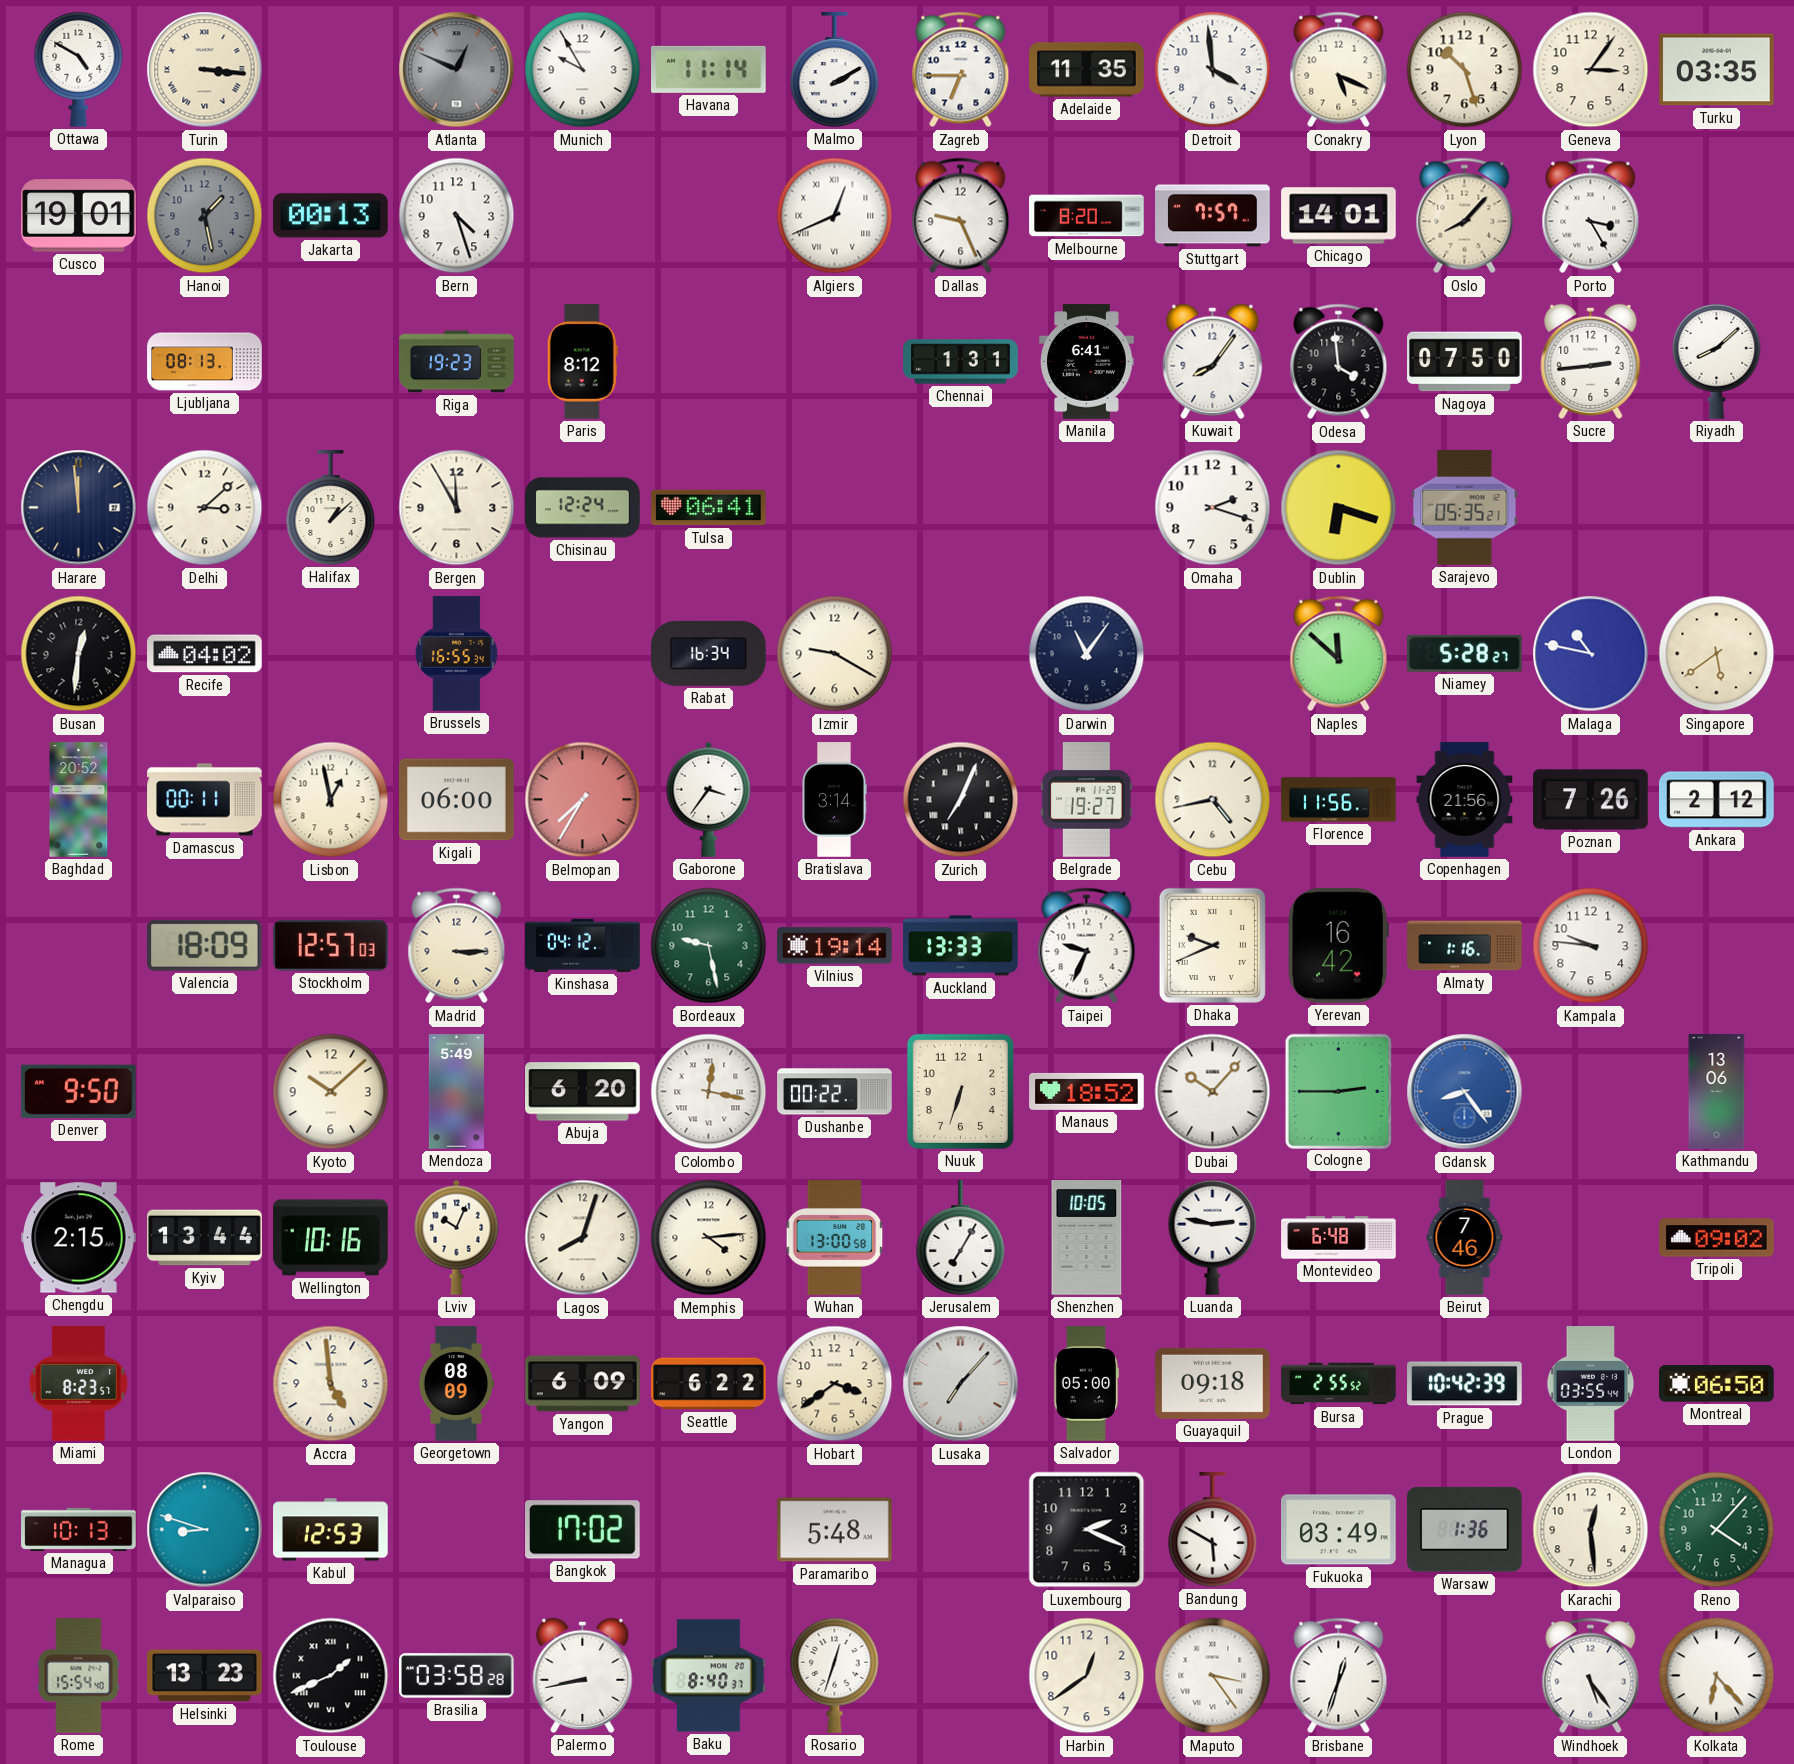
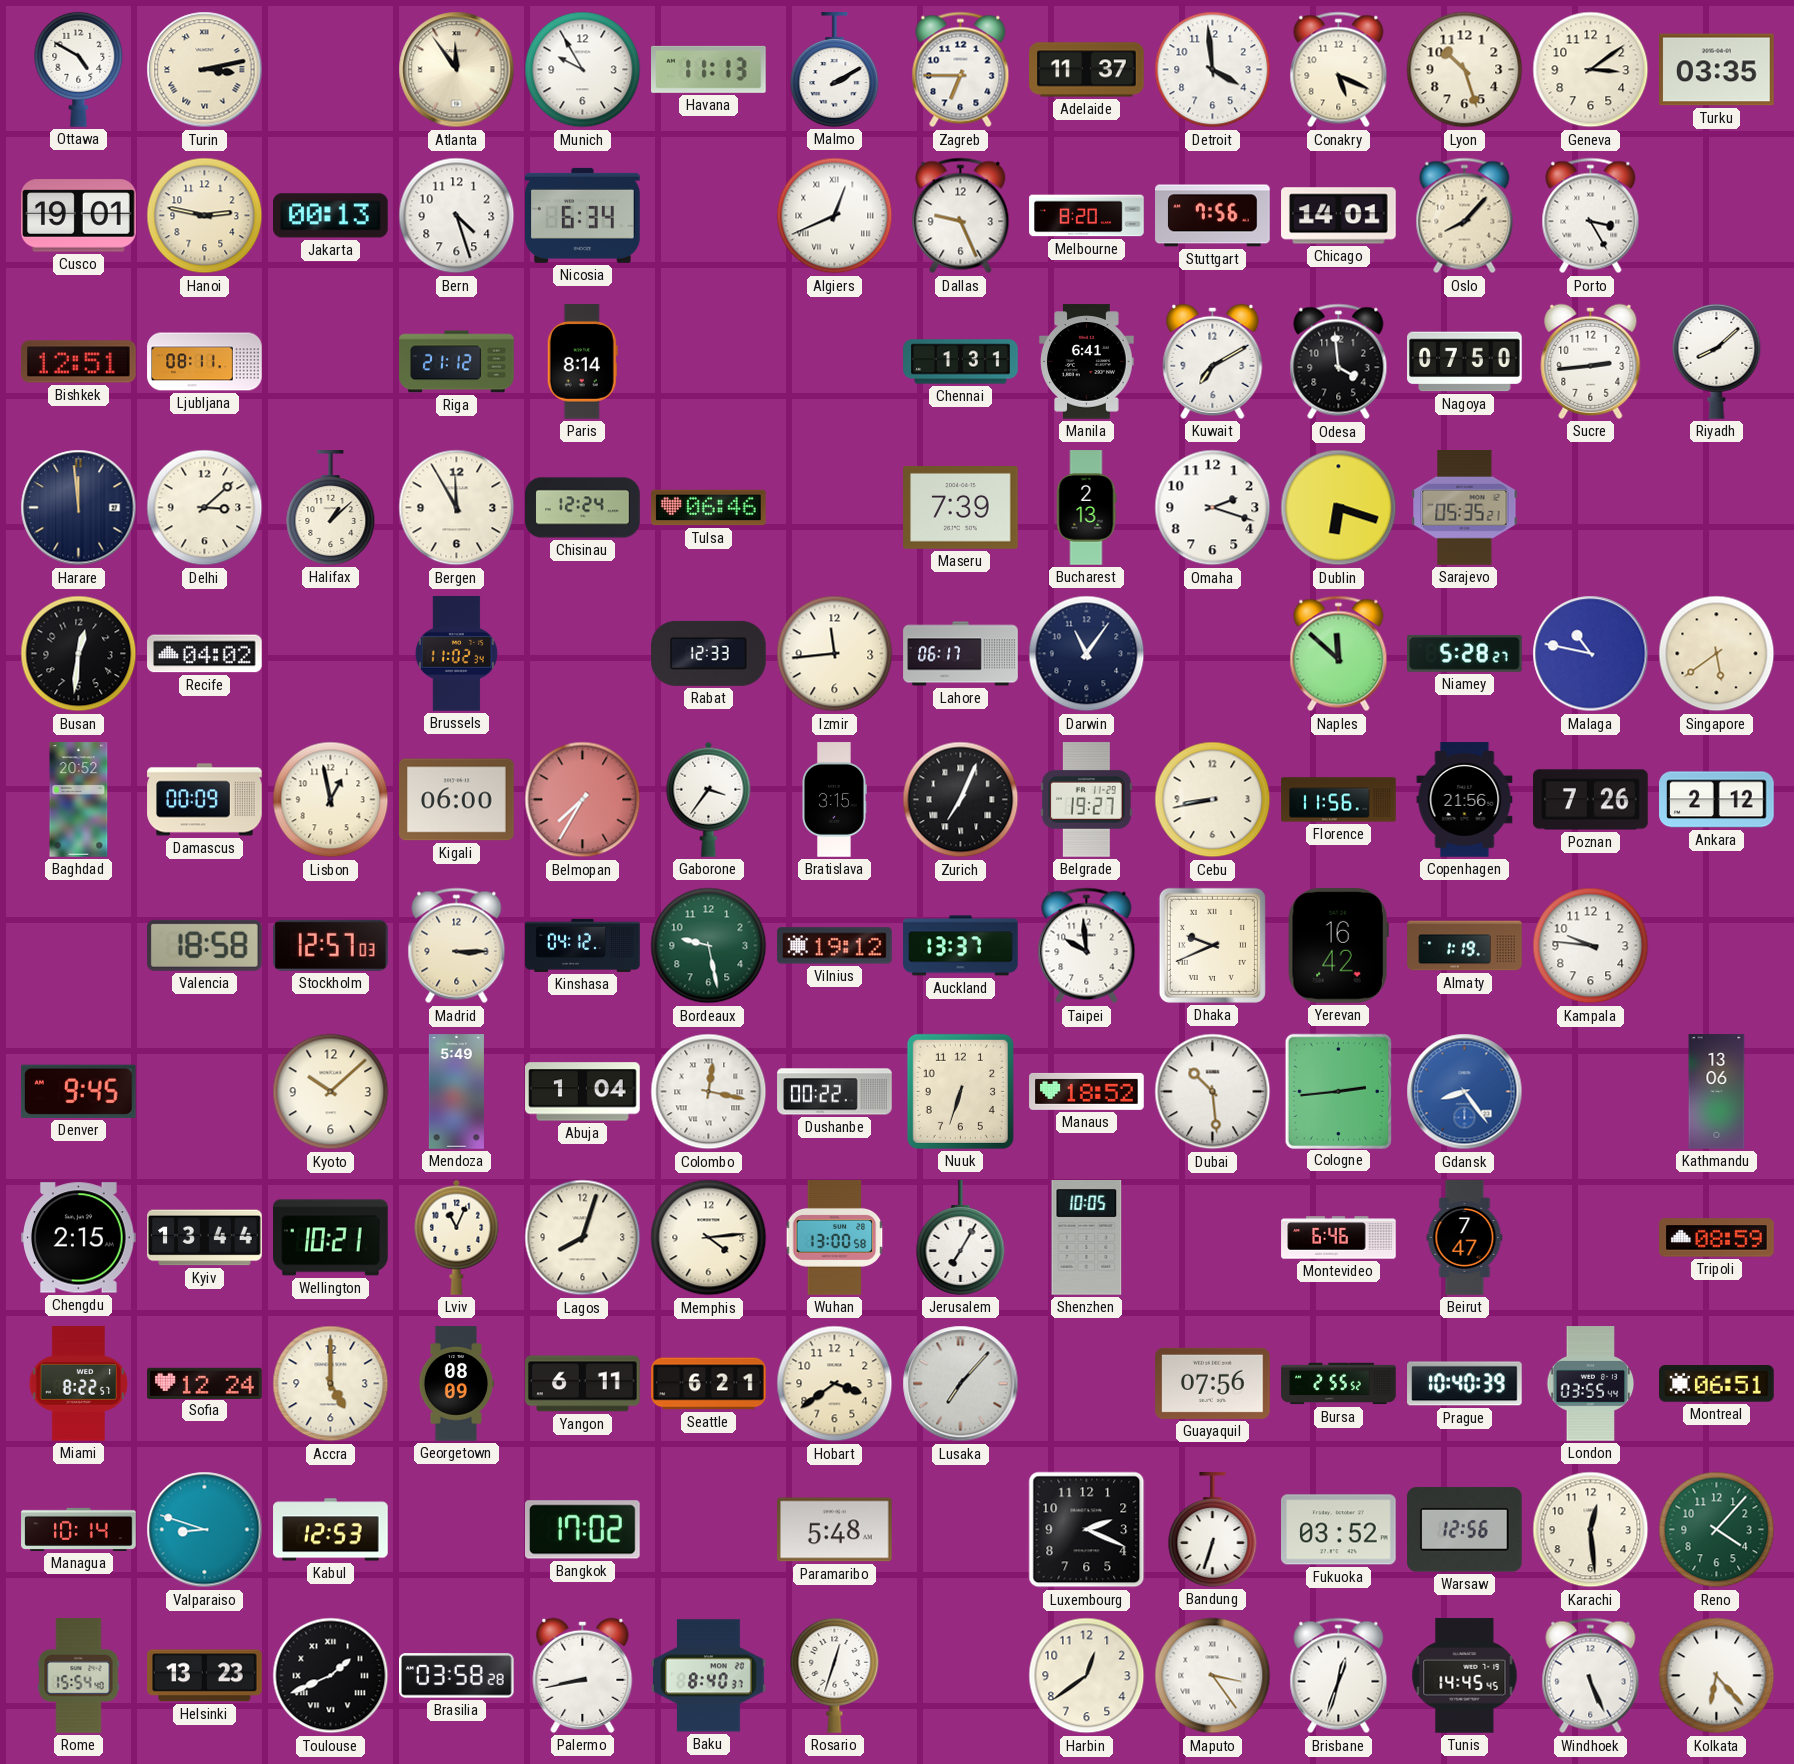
Turin: 3:16 -> 3:13 (205, 70)
Atlanta: 12:49 -> 11:54 (457, 70)
Atlanta dial: grey -> cream (457, 70)
Havana: 11:14 -> 11:13 (709, 69)
Adelaide: 11:35 -> 11:37 (1087, 70)
Geneva: 3:06 -> 3:09 (1591, 70)
Hanoi: 1:28 -> 2:47 (205, 216)
Hanoi dial: grey -> cream (205, 216)
Nicosia: none -> 6:34 (583, 215)
Stuttgart: 7:57 -> 7:56 (1213, 216)
Bishkek: none -> 12:51 (79, 362)
Ljubljana: 08:13 -> 08:11 (205, 362)
Riga: 19:23 -> 21:12 (457, 362)
Paris: 8:12 -> 8:14 (582, 362)
Kuwait: 8:06 -> 7:10 (1213, 361)
Tulsa: 06:41 -> 06:46 (709, 508)
Maseru: none -> 7:39 (961, 508)
Bucharest: none -> 2:13 (1086, 508)
Brussels: 16:55 -> 11:02 (456, 654)
Rabat: 16:34 -> 12:33 (709, 653)
Izmir: 9:20 -> 11:44 (835, 654)
Lahore: none -> 06:17 (961, 654)
Damascus: 00:11 -> 00:09 (205, 800)
Bratislava: 3:14 -> 3:15 (834, 800)
Cebu: 4:43 -> 8:43 (1213, 800)
Valencia: 18:09 -> 18:58 (204, 945)
Vilnius: 19:14 -> 19:12 (835, 946)
Auckland: 13:33 -> 13:37 (961, 946)
Taipei: 9:34 -> 9:59 (1087, 946)
Almaty: 1:16 -> 1:19 (1465, 946)
Denver: 9:50 -> 9:45 (79, 1091)
Abuja: 6:20 -> 1:04 (583, 1092)
Dubai: 10:07 -> 10:29 (1213, 1092)
Cologne: 2:45 -> 2:44 (1338, 1091)
Wellington: 10:16 -> 10:21 (331, 1238)
Lviv: 10:04 -> 11:04 (457, 1237)
Luanda: 2:47 -> none (1213, 1237)
Montevideo: 6:48 -> 6:46 (1339, 1238)
Beirut: 7:46 -> 7:47 (1465, 1238)
Tripoli: 09:02 -> 08:59 (1717, 1238)
Miami: 8:23 -> 8:22 (79, 1384)
Sofia: none -> 12:24 (205, 1383)
Accra: 4:59 -> 5:00 (331, 1384)
Yangon: 6:09 -> 6:11 (583, 1384)
Seattle: 6:22 -> 6:21 (709, 1384)
Salvador: 05:00 -> none (1087, 1384)
Guayaquil: 09:18 -> 07:56 (1213, 1383)
Prague: 10:42 -> 10:40 (1465, 1384)
Montreal: 06:50 -> 06:51 (1717, 1384)
Managua: 10:13 -> 10:14 (79, 1529)
Bandung: 5:50 -> 6:33 (1213, 1530)
Fukuoka: 03:49 -> 03:52 (1339, 1530)
Warsaw: 1:36 -> 12:56 (1465, 1530)
Tunis: none -> 14:45 (1465, 1676)
Windhoek: 5:24 -> 5:26 (1591, 1676)
